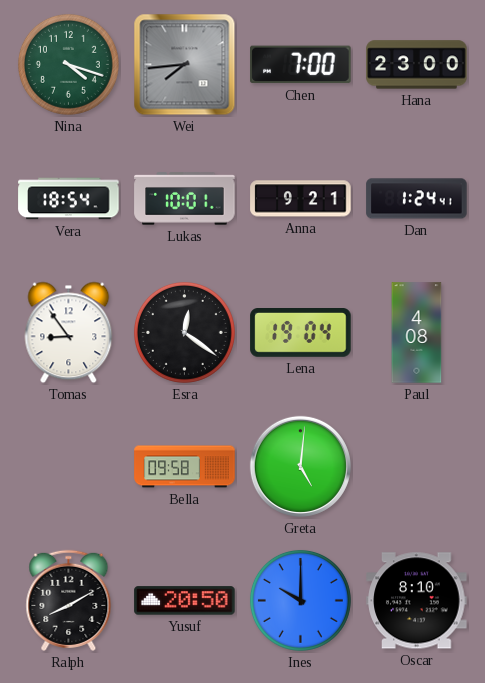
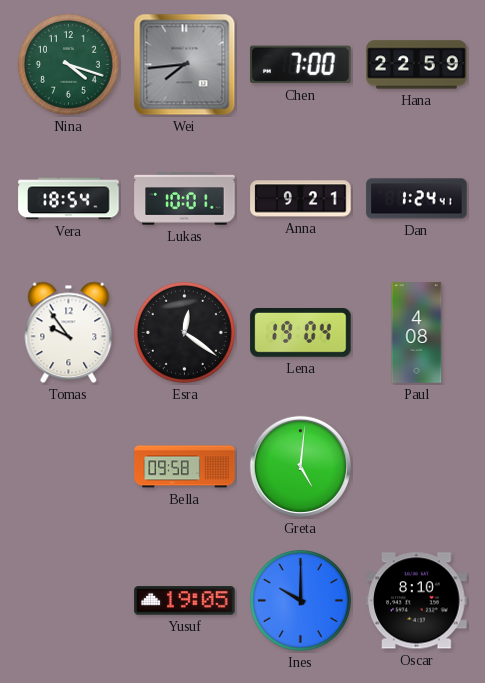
Hana: 23:00 -> 22:59 (417, 65)
Tomas: 8:54 -> 9:54 (69, 333)
Ralph: 8:10 -> none (69, 600)
Yusuf: 20:50 -> 19:05 (185, 601)
